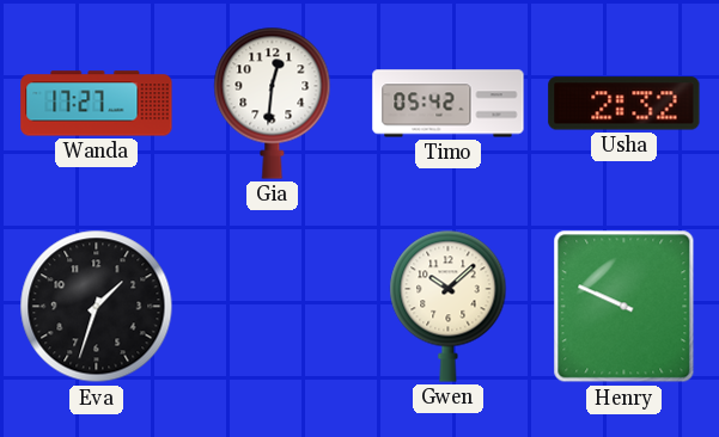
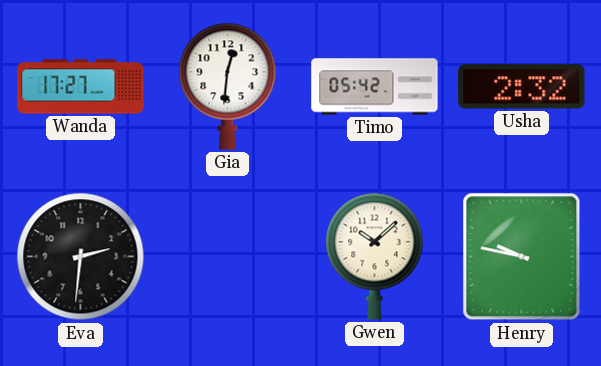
Eva: 1:33 -> 2:31 (81, 257)
Henry: 9:49 -> 9:47 (522, 257)
